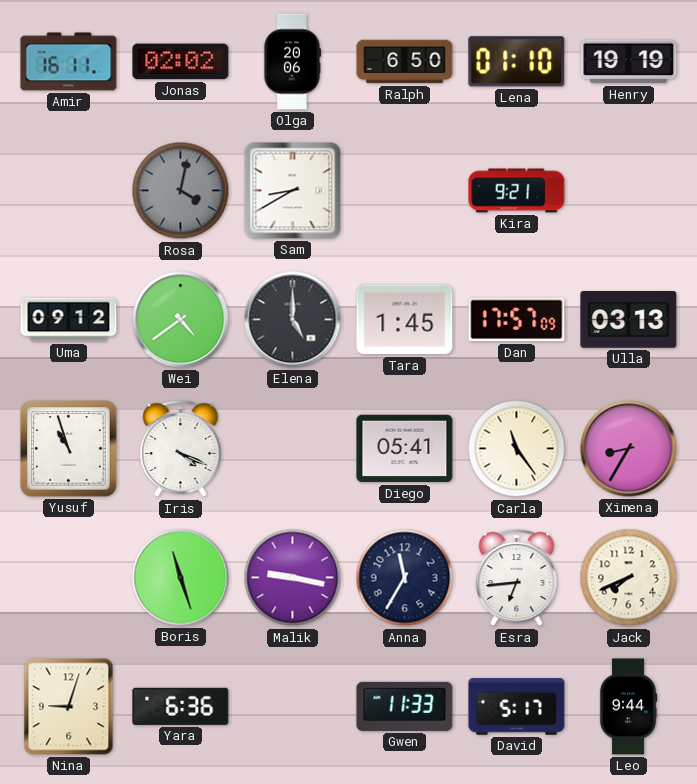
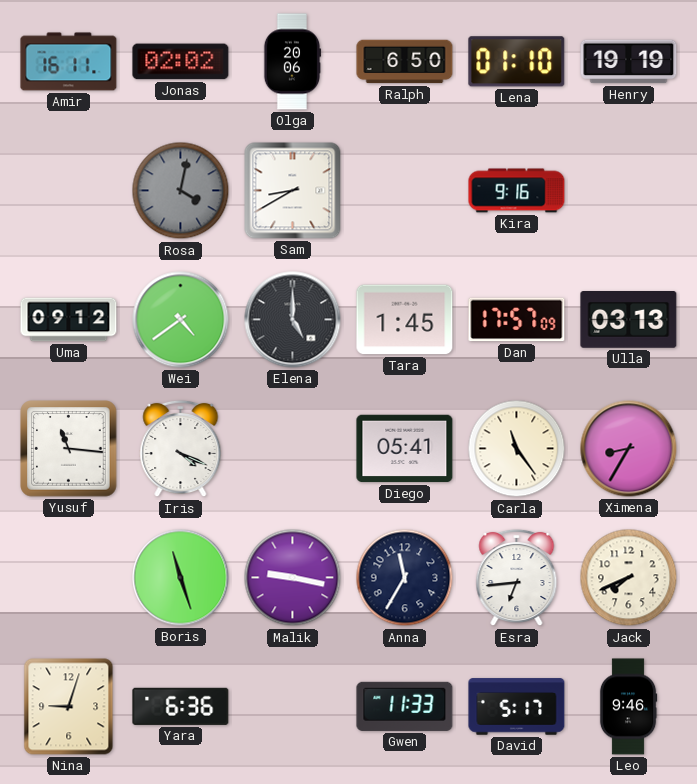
Kira: 9:21 -> 9:16 (517, 191)
Yusuf: 10:57 -> 11:16 (69, 449)
Leo: 9:44 -> 9:46 (628, 707)
